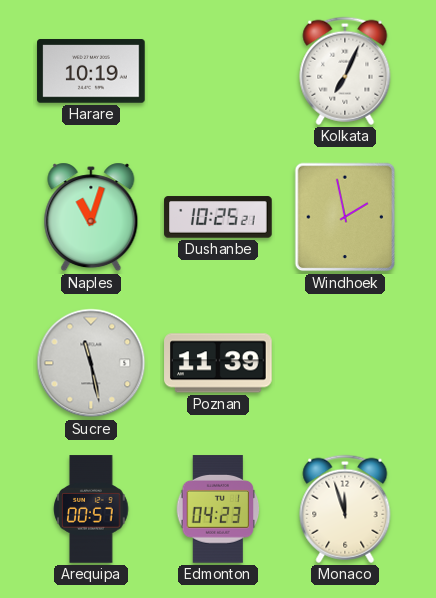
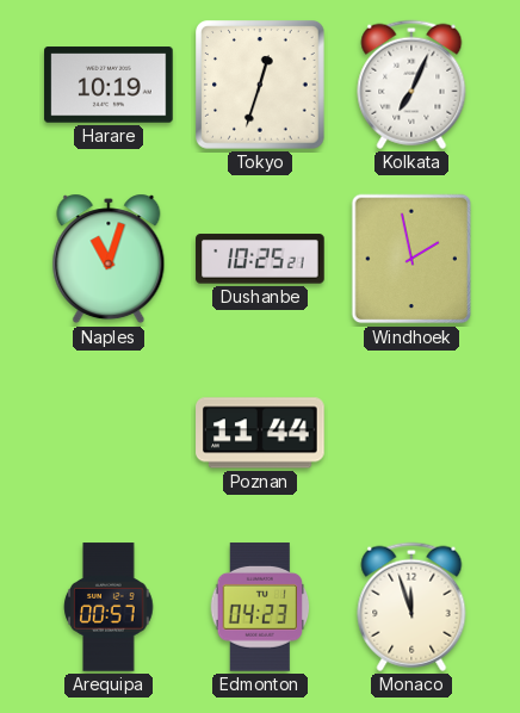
Tokyo: none -> 12:33 (260, 85)
Sucre: 11:28 -> none (91, 363)
Poznan: 11:39 -> 11:44 (260, 433)
